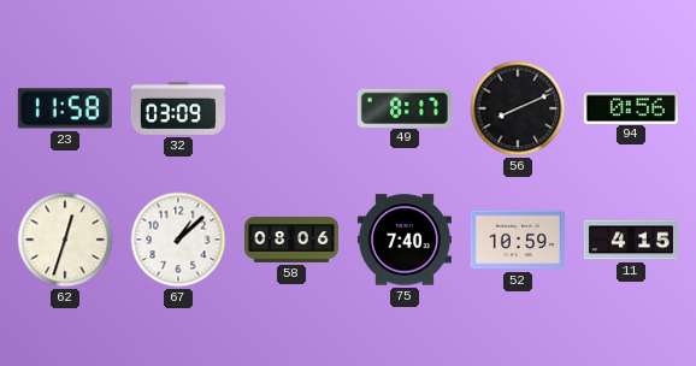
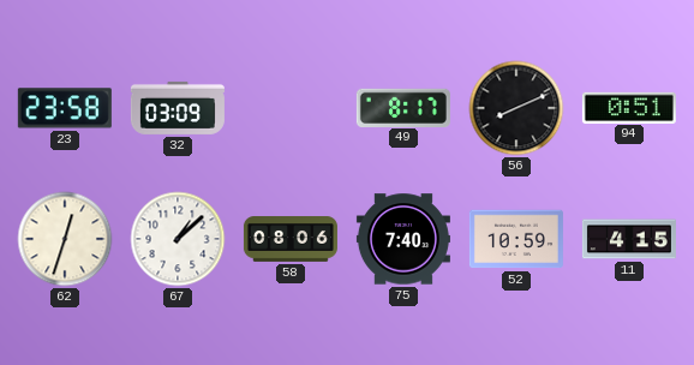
23: 11:58 -> 23:58 (65, 108)
94: 0:56 -> 0:51 (629, 107)
